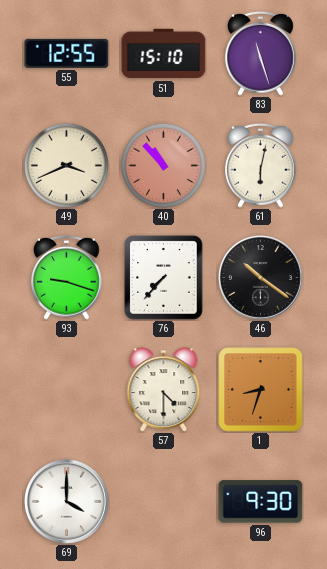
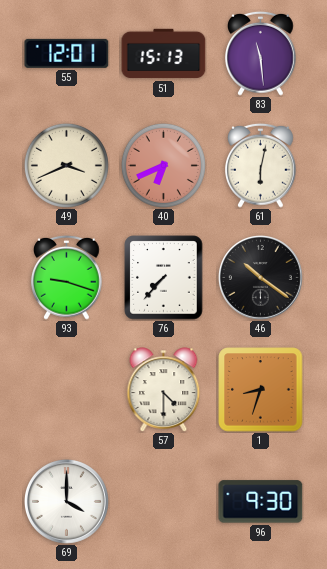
55: 12:55 -> 12:01 (67, 53)
51: 15:10 -> 15:13 (164, 54)
83: 11:27 -> 11:29 (261, 53)
40: 10:53 -> 6:41 (163, 165)
